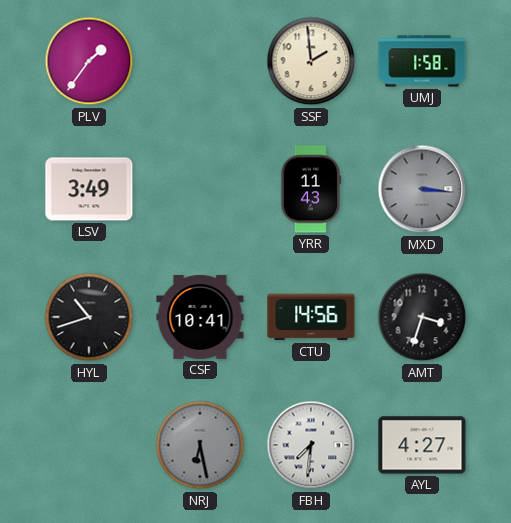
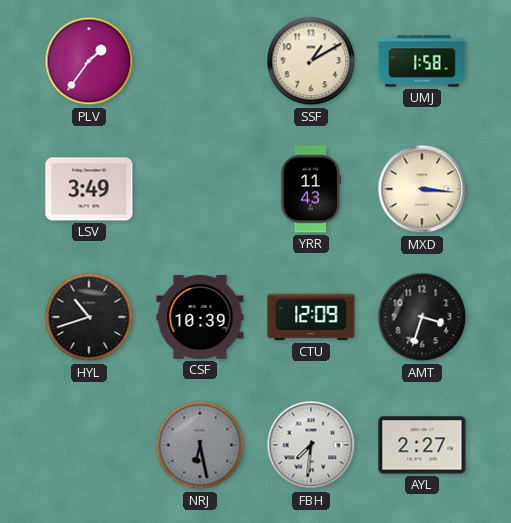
SSF: 1:59 -> 1:10 (311, 61)
MXD dial: grey -> cream (422, 189)
CSF: 10:41 -> 10:39 (200, 317)
CTU: 14:56 -> 12:09 (311, 317)
AYL: 4:27 -> 2:27 (422, 445)
